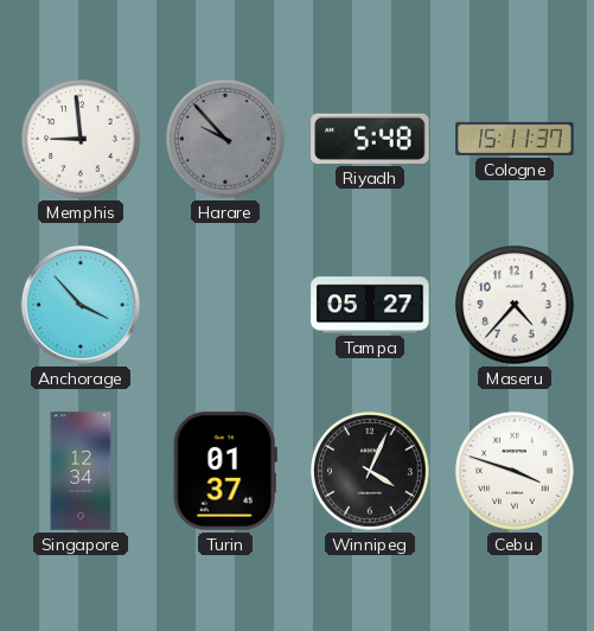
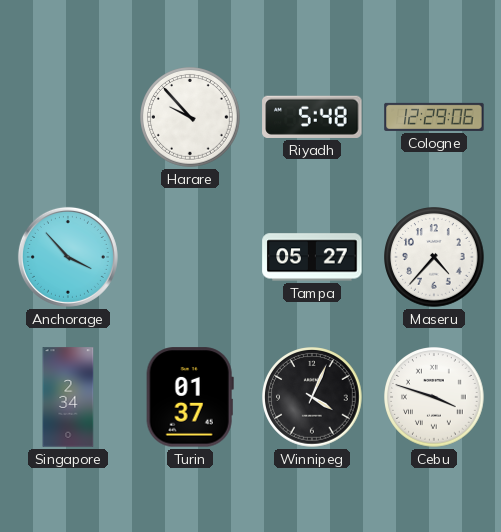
Memphis: 8:59 -> none (81, 139)
Harare dial: grey -> white (190, 117)
Cologne: 15:11 -> 12:29 (434, 117)
Singapore: 12:34 -> 2:34 (68, 397)
